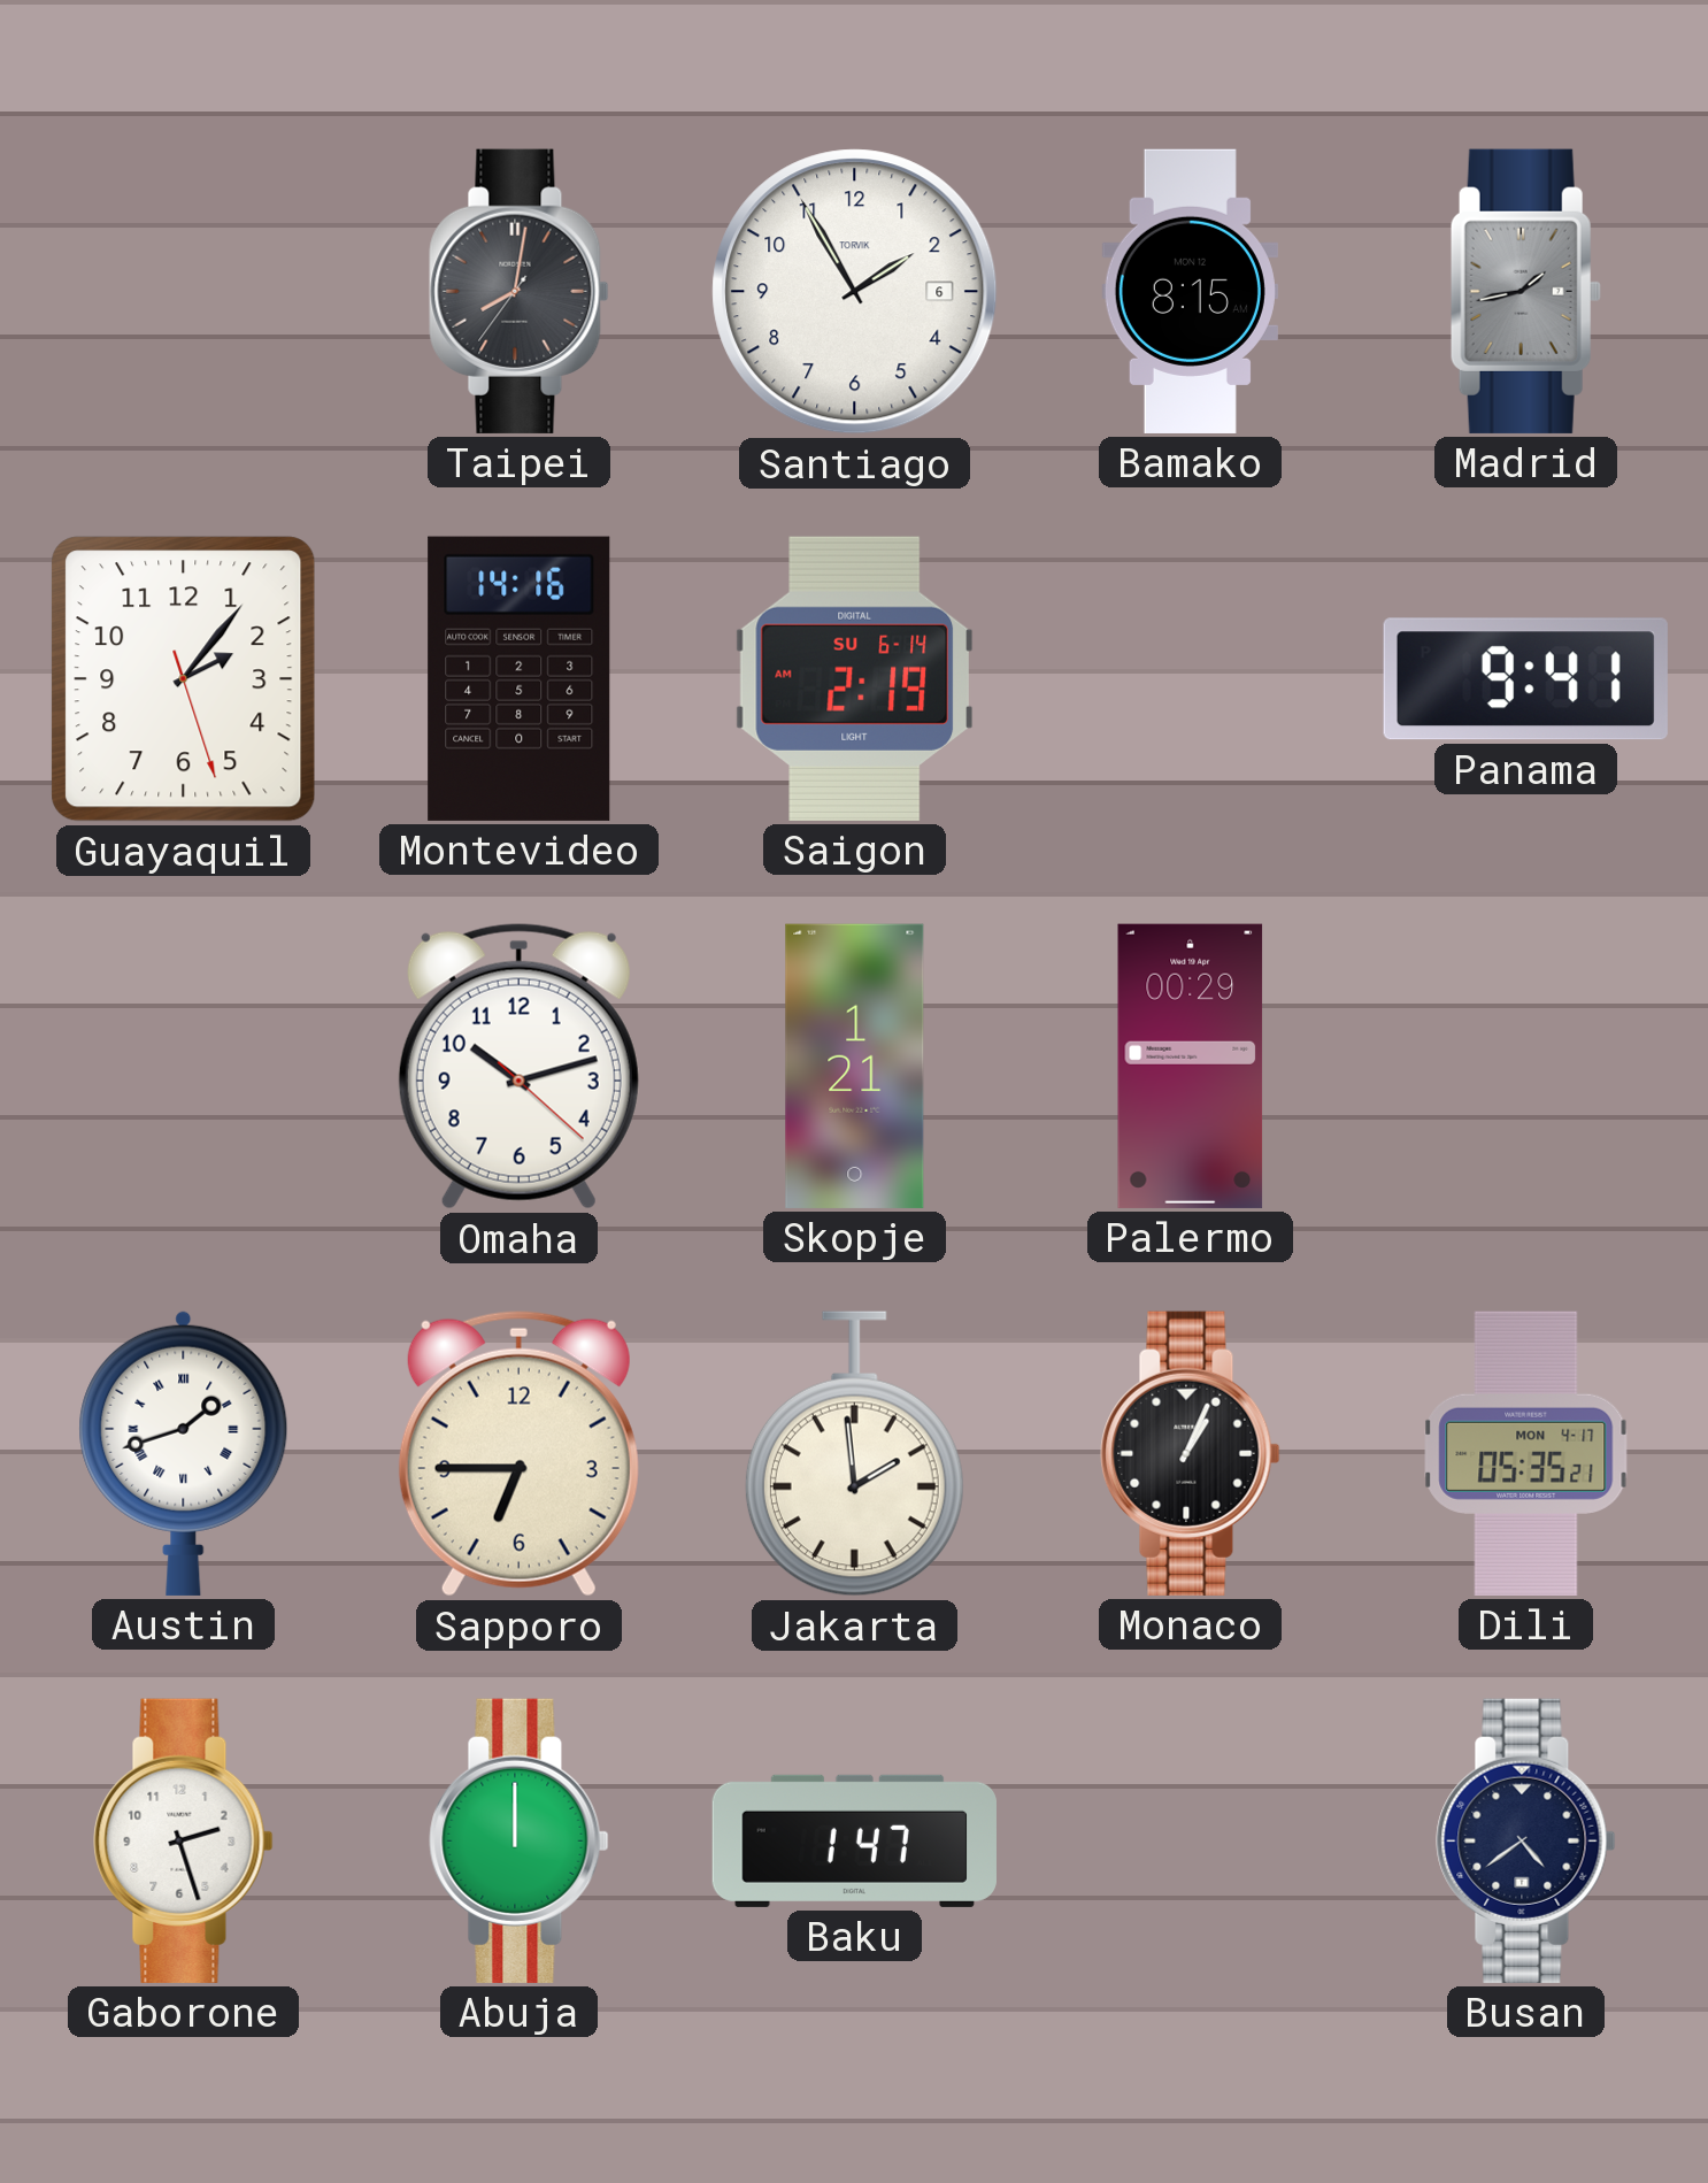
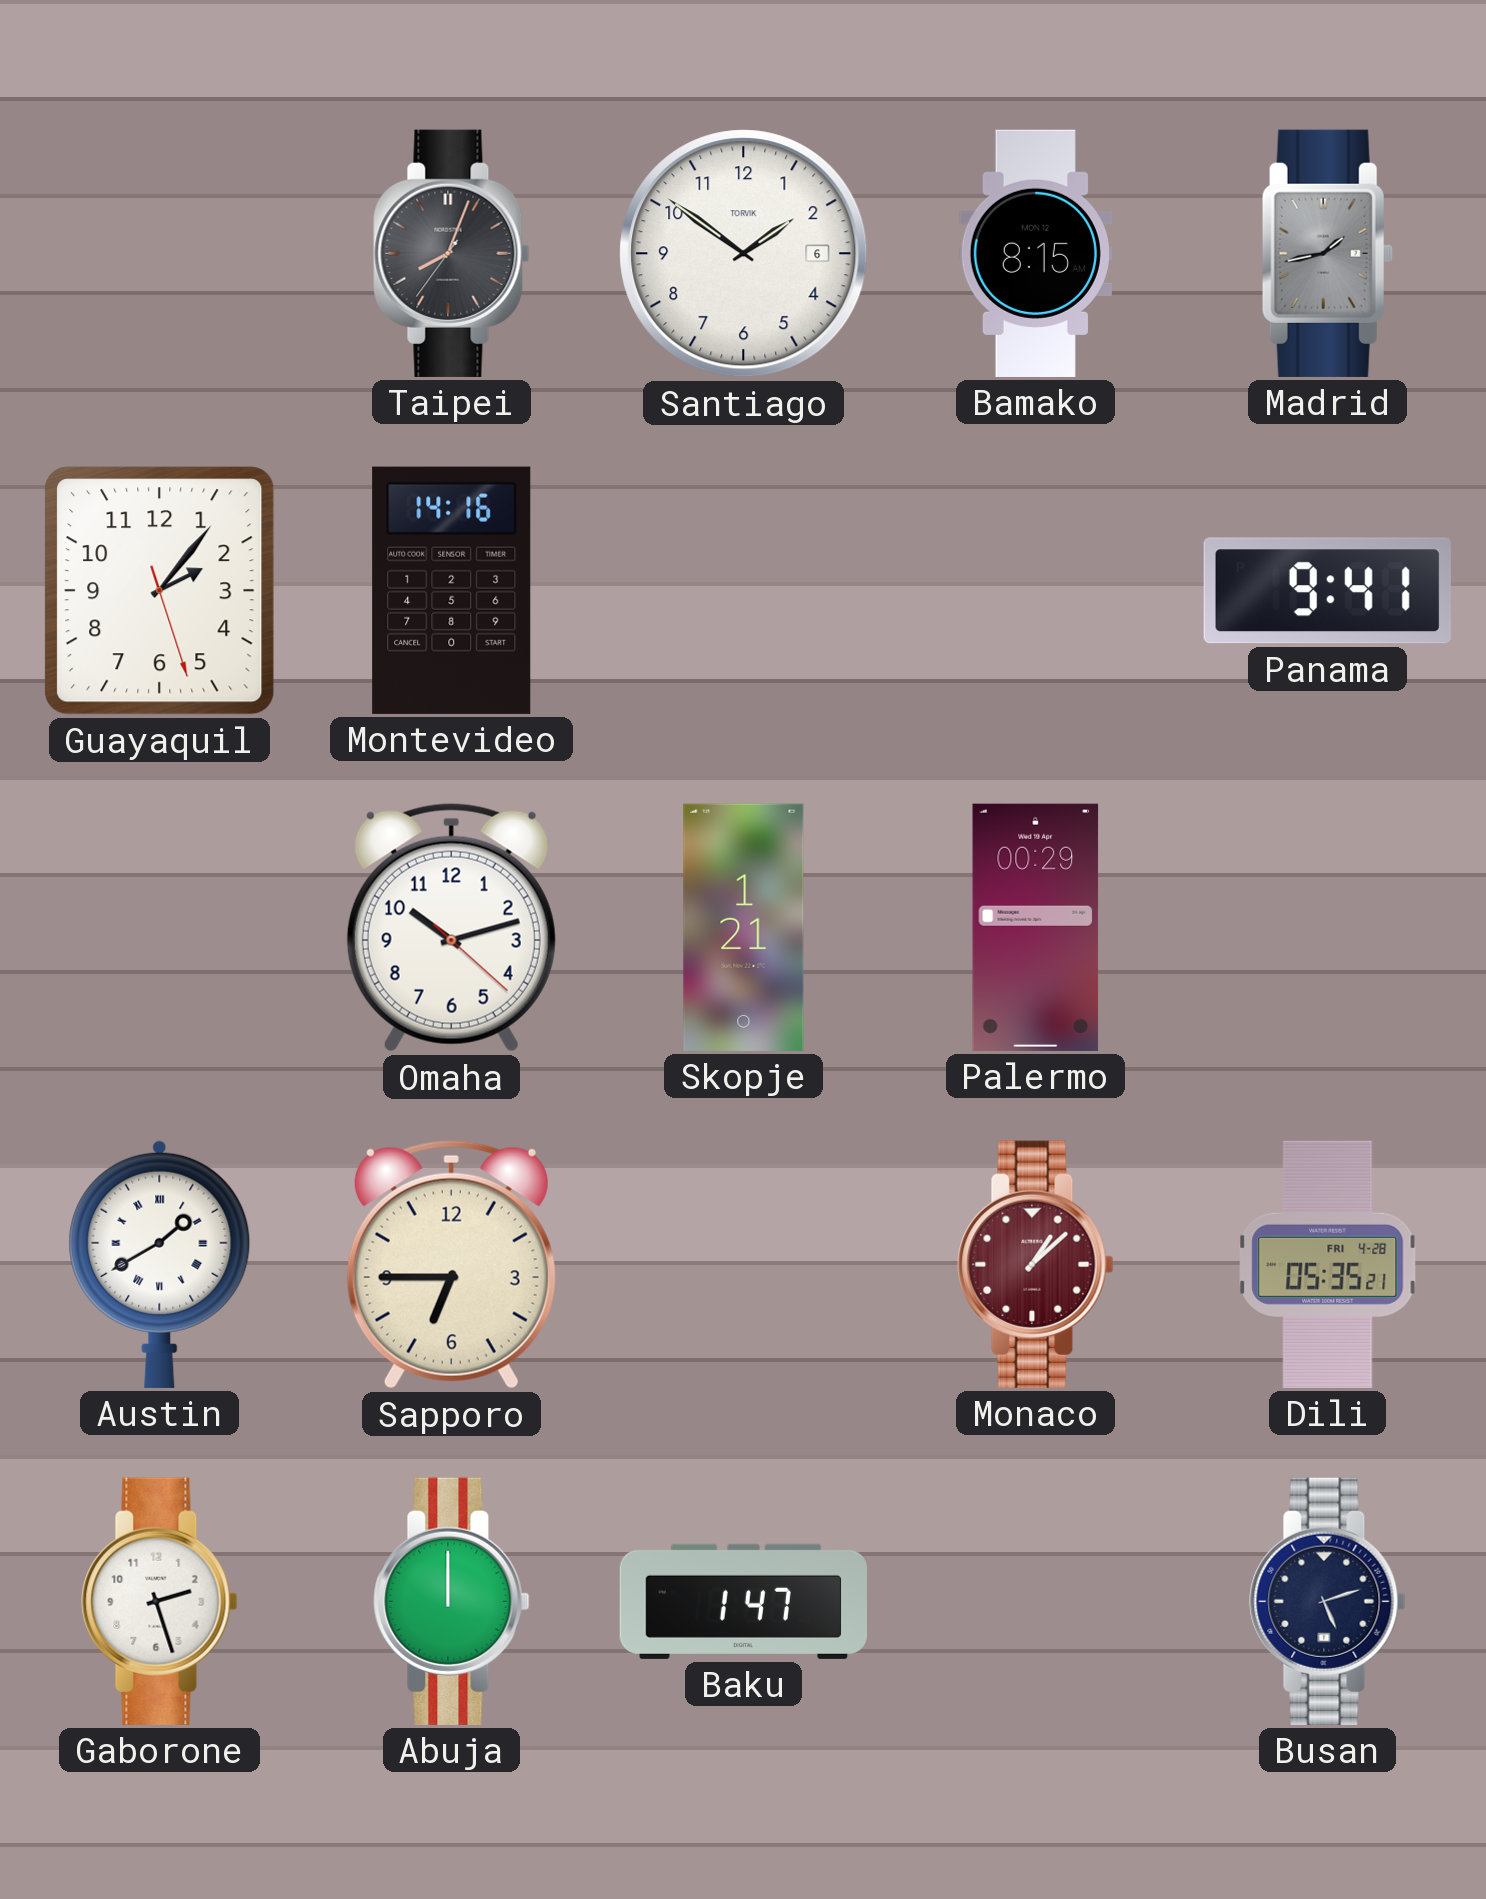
Taipei: 8:01 -> 8:03 (452, 253)
Santiago: 1:55 -> 1:51 (744, 254)
Saigon: 2:19 -> none (854, 678)
Austin: 1:42 -> 1:40 (160, 1264)
Jakarta: 1:59 -> none (854, 1454)
Monaco: 1:04 -> 1:08 (1036, 1264)
Monaco dial: black -> burgundy (1036, 1264)
Dili date: MON 4-17 -> FRI 4-28 (1328, 1264)
Busan: 4:39 -> 5:12 (1328, 1601)
